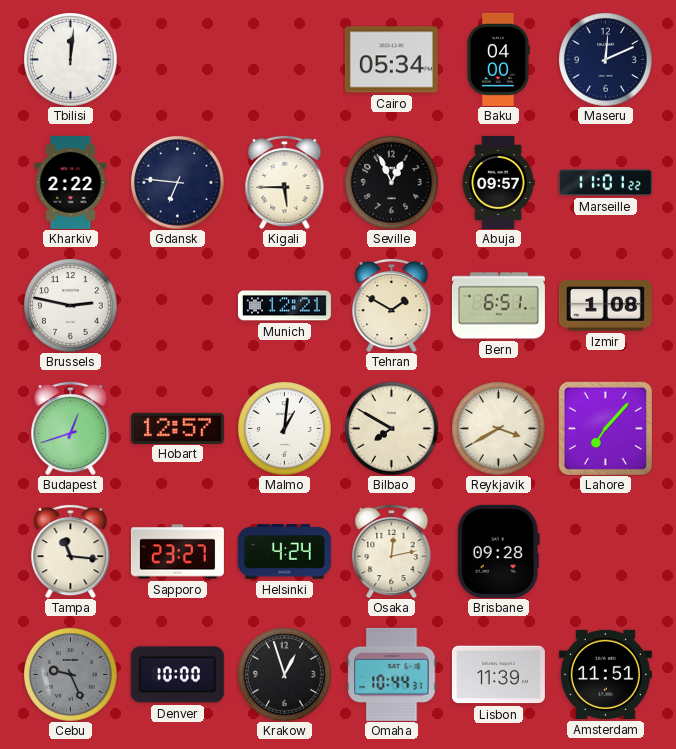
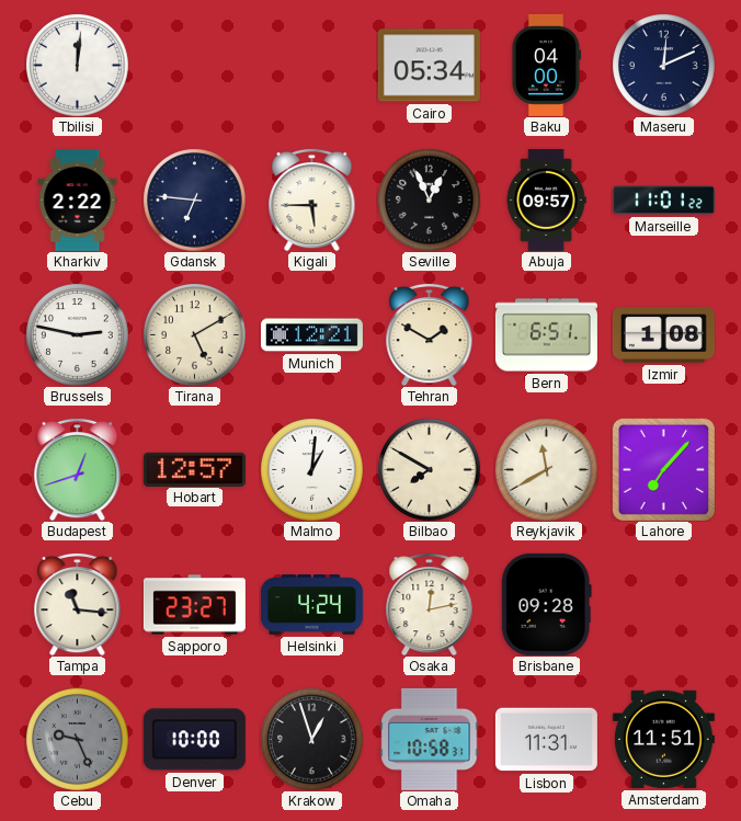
Tirana: none -> 5:10 (194, 334)
Reykjavik: 3:40 -> 11:40 (546, 469)
Omaha: 10:44 -> 10:58 (430, 739)
Lisbon: 11:39 -> 11:31 (546, 740)
